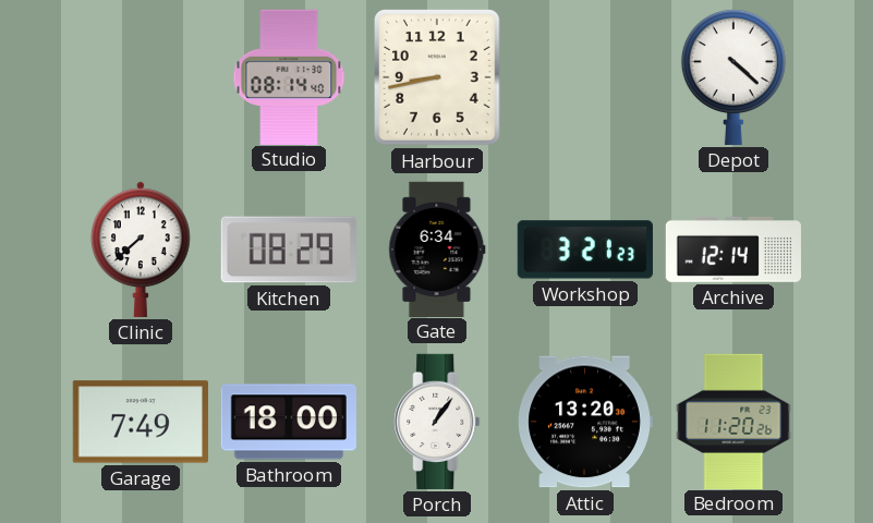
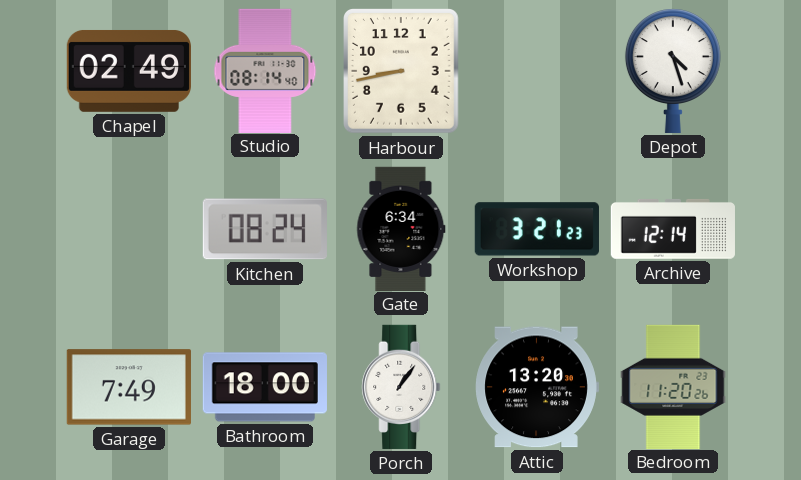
Chapel: none -> 02:49 (129, 71)
Depot: 4:22 -> 4:27 (673, 71)
Clinic: 7:38 -> none (142, 250)
Kitchen: 08:29 -> 08:24 (265, 229)
